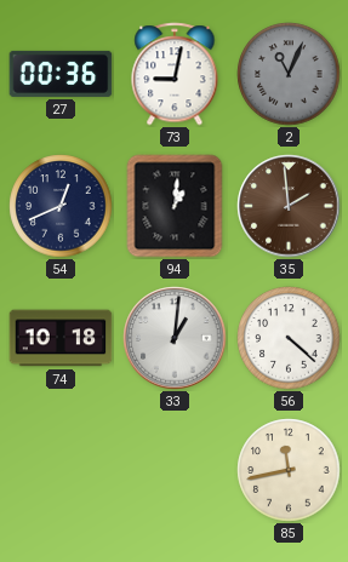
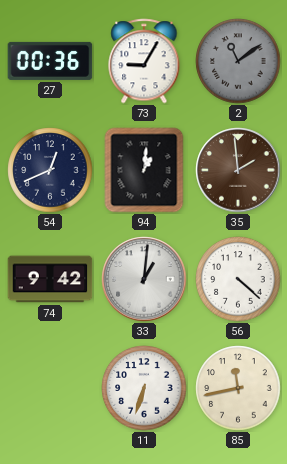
73: 9:02 -> 9:05 (144, 61)
2: 11:04 -> 11:09 (238, 61)
74: 10:18 -> 9:42 (50, 279)
11: none -> 6:33 (144, 388)
